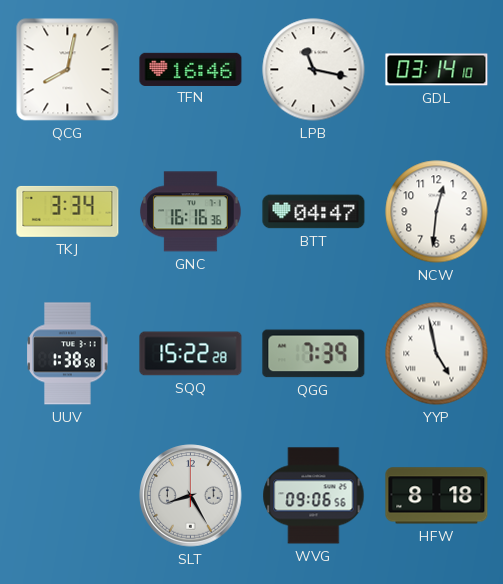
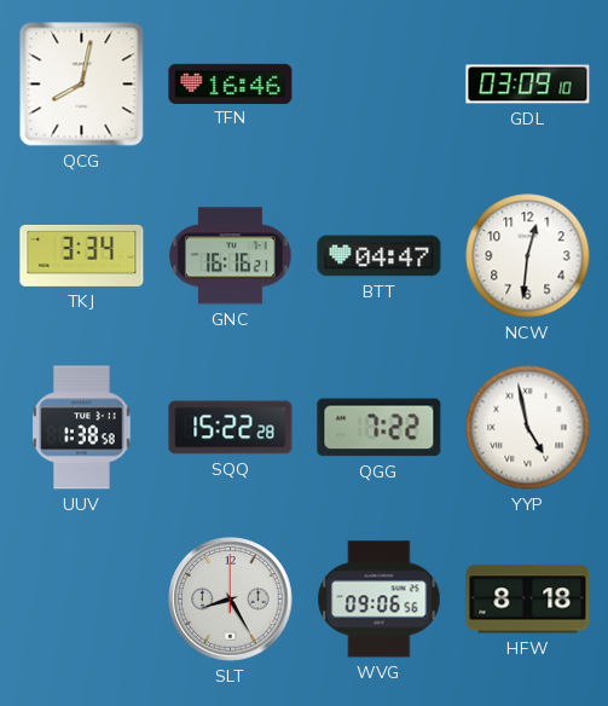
LPB: 11:17 -> none (314, 70)
GDL: 03:14 -> 03:09 (528, 85)
GNC: 16:16:36 -> 16:16:21 (231, 256)
QGG: 7:39 -> 7:22 (380, 428)
